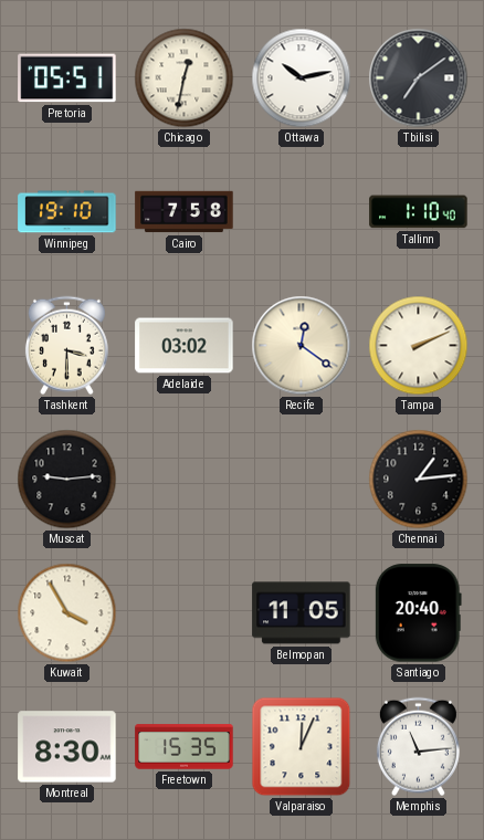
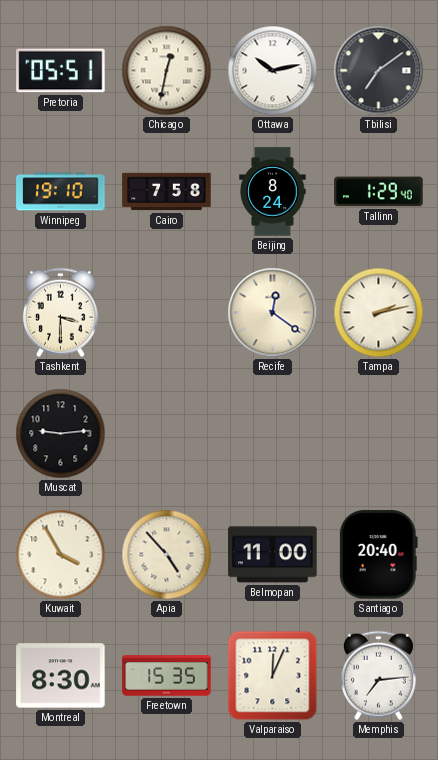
Beijing: none -> 8:24 (273, 192)
Tallinn: 1:10 -> 1:29 (379, 192)
Adelaide: 03:02 -> none (185, 346)
Tampa: 2:11 -> 2:13 (379, 313)
Chennai: 1:14 -> none (419, 480)
Apia: none -> 4:53 (167, 555)
Belmopan: 11:05 -> 11:00 (273, 555)
Memphis: 11:14 -> 7:14 (378, 676)
